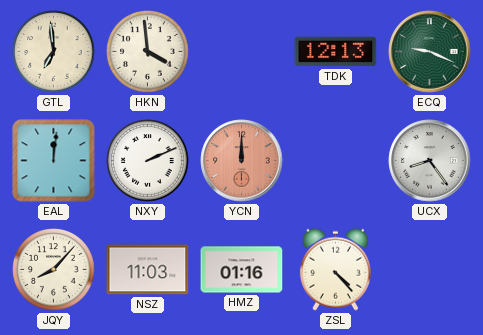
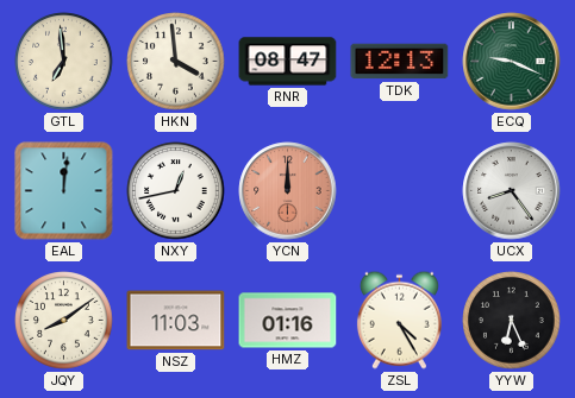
RNR: none -> 08:47 (288, 62)
NXY: 2:11 -> 12:43 (176, 191)
JQY: 8:07 -> 8:09 (64, 321)
ZSL: 4:23 -> 4:25 (399, 320)
YYW: none -> 6:26 (512, 321)
